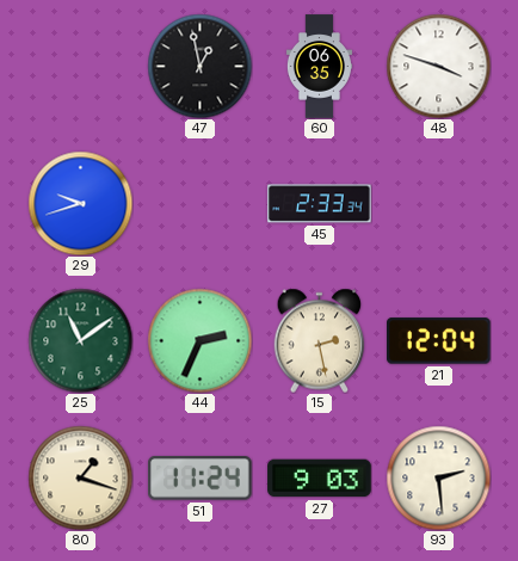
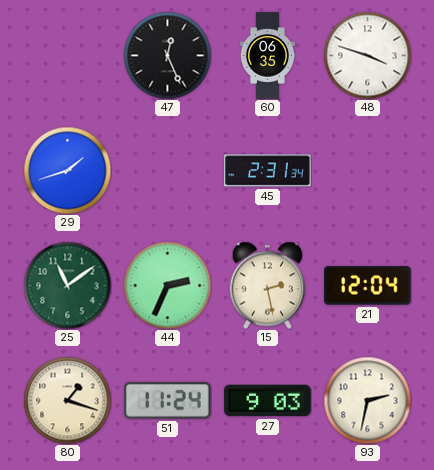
47: 12:58 -> 12:26 (167, 55)
29: 9:42 -> 1:42 (67, 170)
45: 2:33 -> 2:31 (268, 171)
93: 2:29 -> 2:32 (367, 400)
